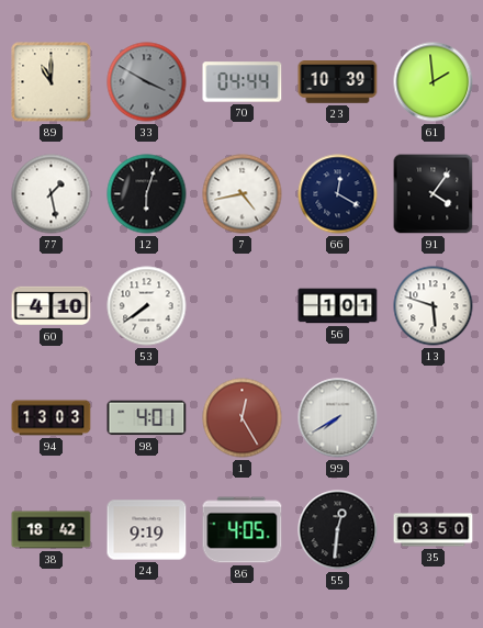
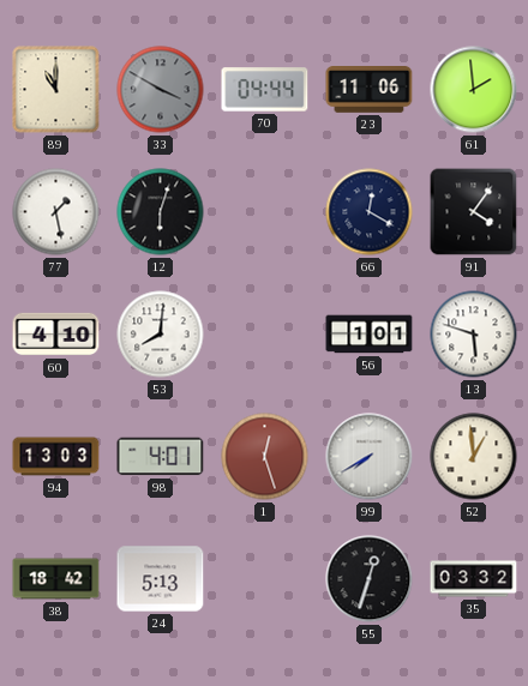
23: 10:39 -> 11:06 (370, 90)
7: 4:43 -> none (243, 194)
53: 7:39 -> 8:01 (161, 335)
1: 12:25 -> 12:27 (265, 457)
52: none -> 12:59 (474, 457)
24: 9:19 -> 5:13 (161, 579)
86: 4:05 -> none (243, 530)
55: 12:31 -> 12:33 (370, 579)
35: 03:50 -> 03:32 (474, 579)
